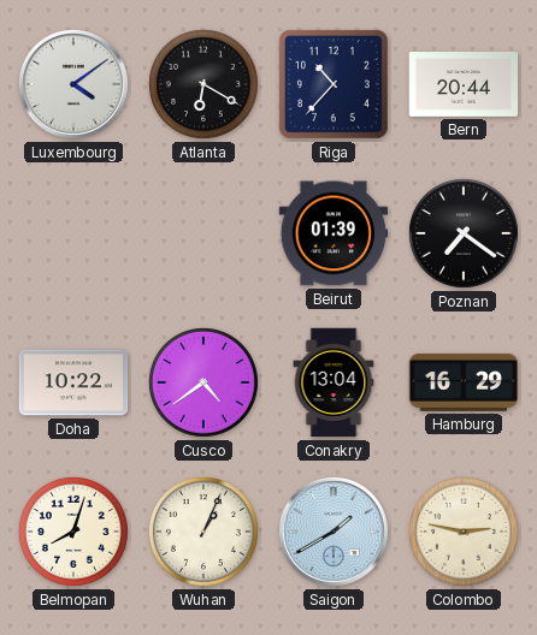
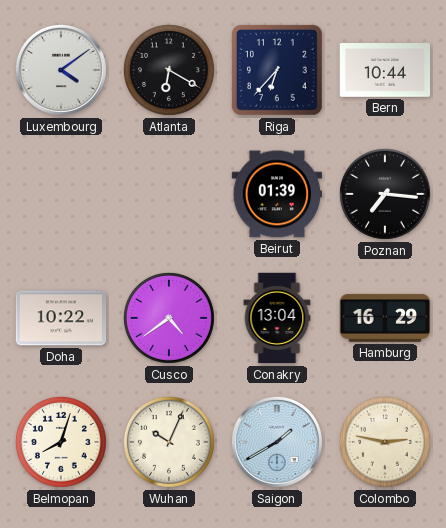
Riga: 10:37 -> 6:37 (277, 70)
Bern: 20:44 -> 10:44 (385, 71)
Poznan: 7:21 -> 7:16 (385, 194)
Wuhan: 1:04 -> 10:04 (169, 442)
